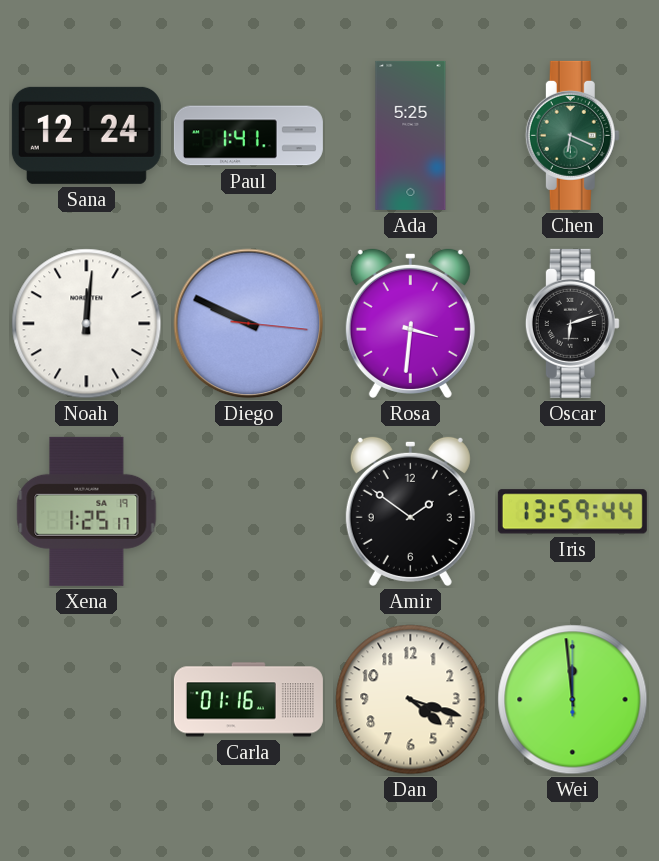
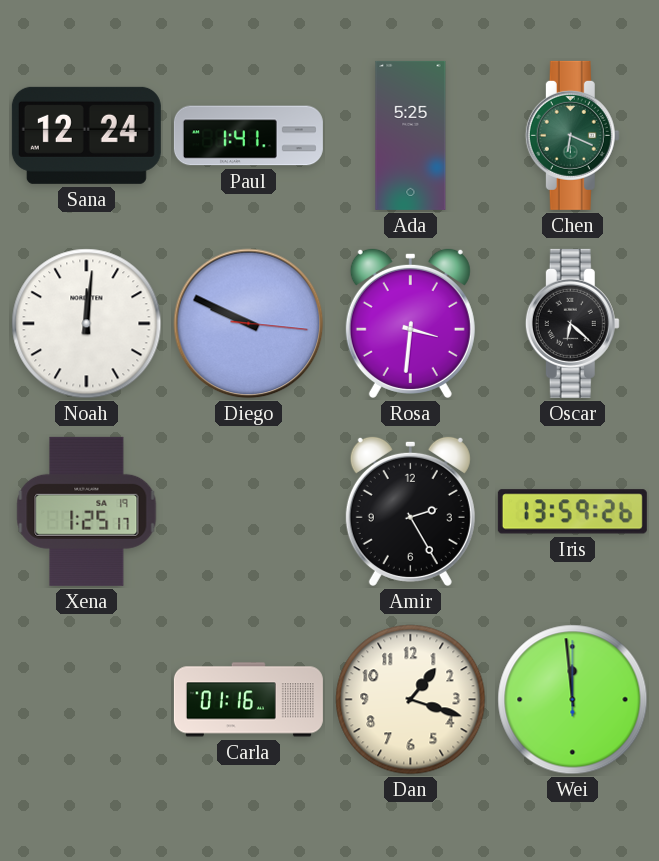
Oscar: 6:12 -> 6:22 (572, 323)
Amir: 1:51 -> 2:25 (410, 511)
Iris: 13:59:44 -> 13:59:26 (572, 512)
Dan: 4:18 -> 1:18 (411, 700)
